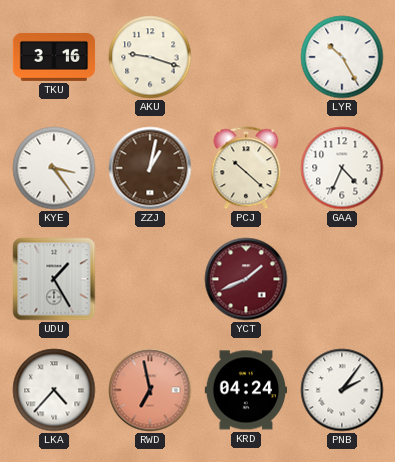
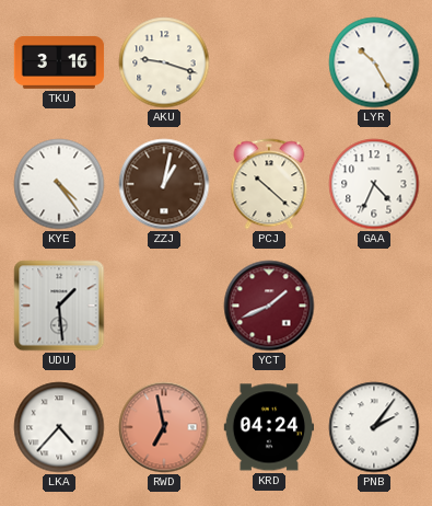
KYE: 3:24 -> 4:24 (59, 184)
UDU: 1:25 -> 1:29 (59, 306)
